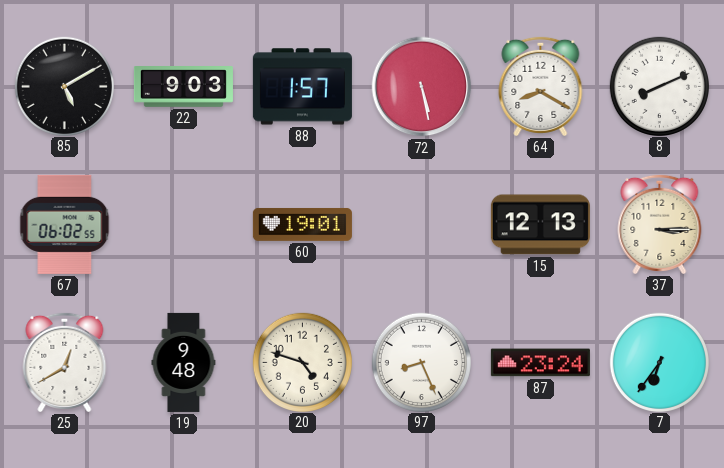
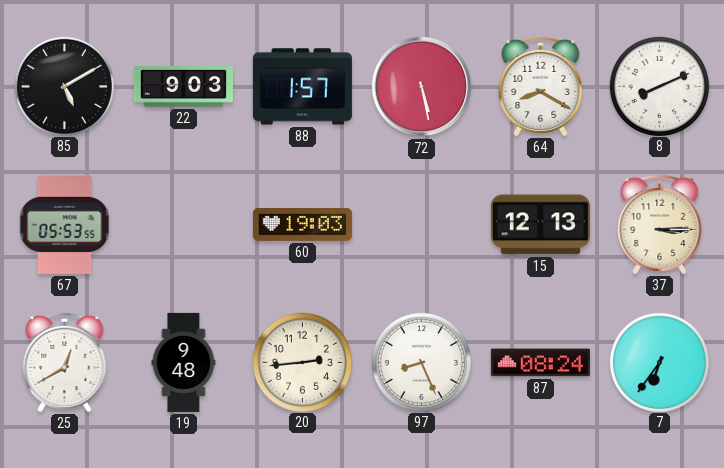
67: 06:02 -> 05:53 (65, 224)
60: 19:01 -> 19:03 (302, 224)
20: 4:48 -> 2:44 (302, 362)
87: 23:24 -> 08:24 (540, 363)
